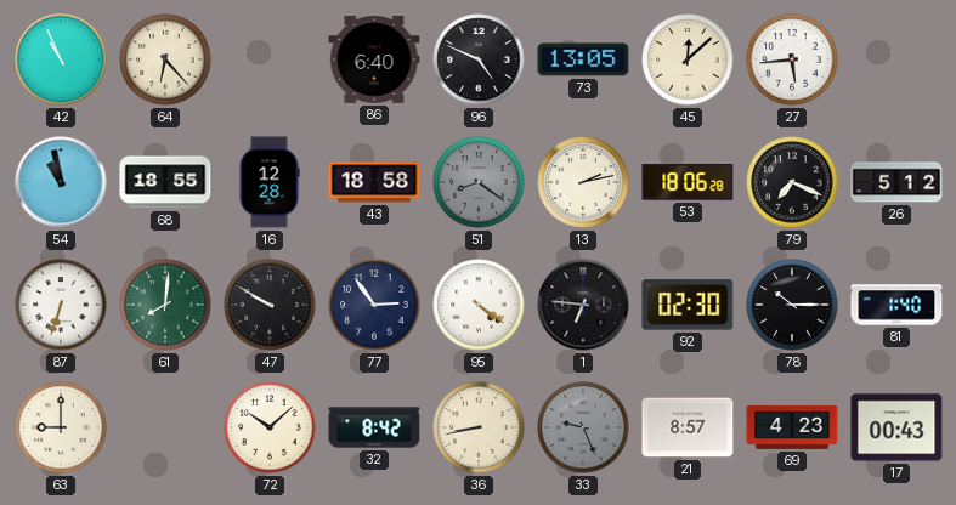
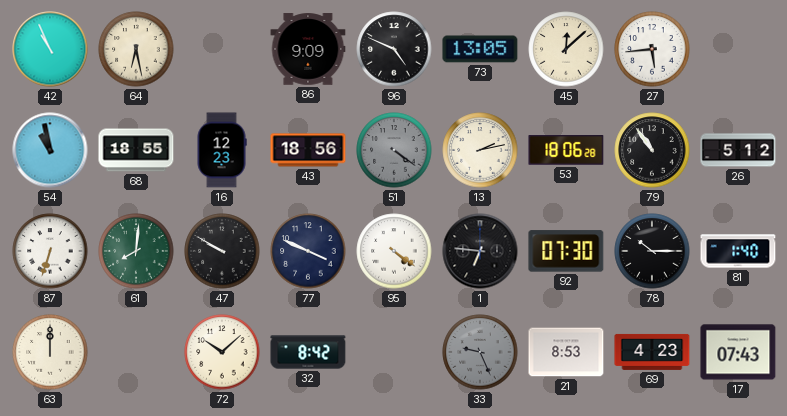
64: 6:23 -> 6:28 (136, 49)
86: 6:40 -> 9:09 (308, 49)
16: 12:28 -> 12:23 (222, 150)
43: 18:58 -> 18:56 (308, 150)
51: 8:21 -> 4:21 (394, 150)
79: 7:19 -> 10:54 (652, 150)
77: 2:54 -> 3:49 (308, 251)
92: 02:30 -> 07:30 (566, 251)
63: 9:00 -> 12:00 (50, 352)
36: 8:43 -> none (479, 427)
21: 8:57 -> 8:53 (566, 352)
17: 00:43 -> 07:43 (738, 352)
